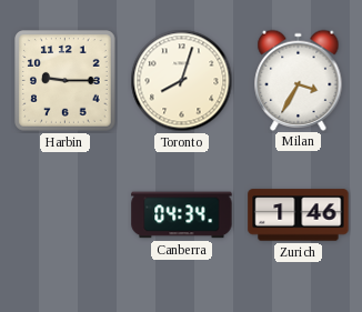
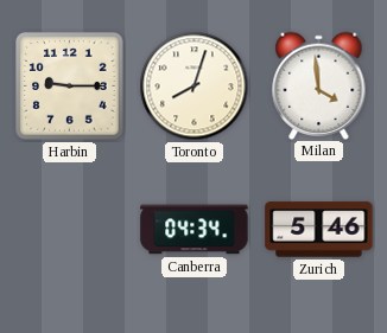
Milan: 3:35 -> 3:59 (319, 85)
Zurich: 1:46 -> 5:46 (319, 230)
